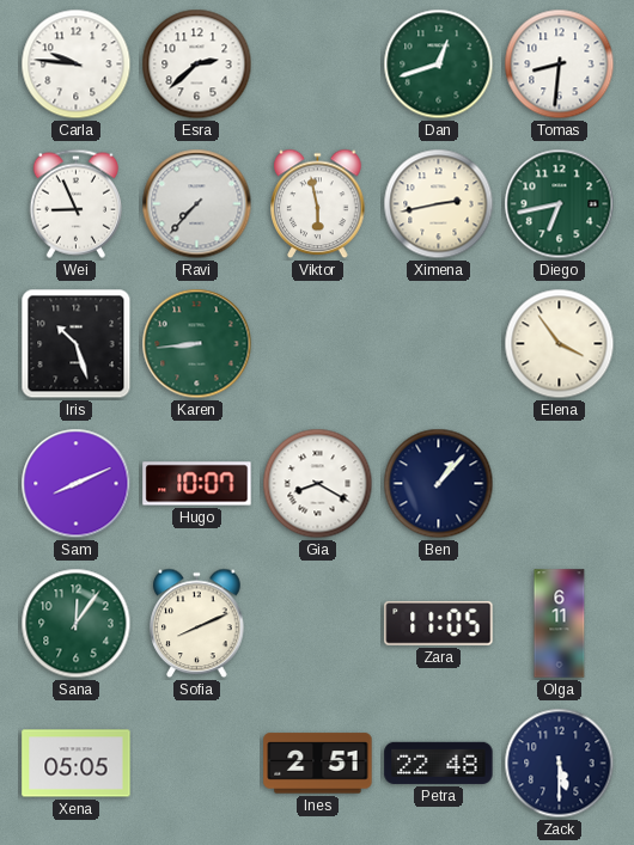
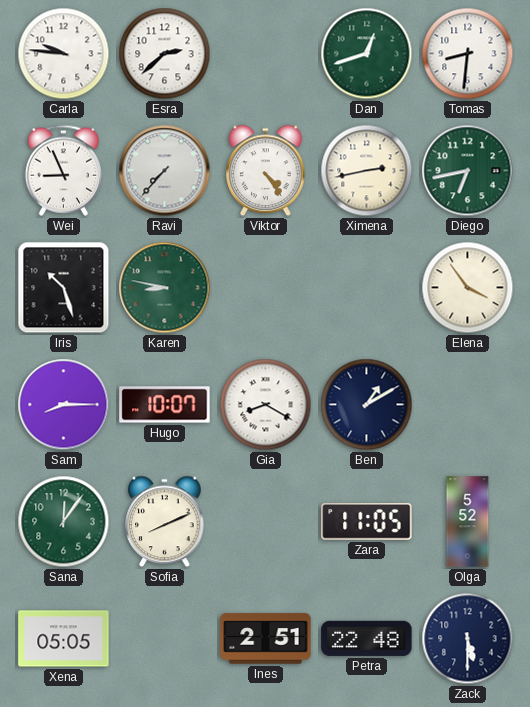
Viktor: 5:58 -> 4:24 (266, 171)
Karen: 8:44 -> 8:47 (165, 288)
Sam: 8:11 -> 8:15 (64, 405)
Ben: 1:07 -> 1:10 (367, 405)
Olga: 6:11 -> 5:52 (468, 522)
